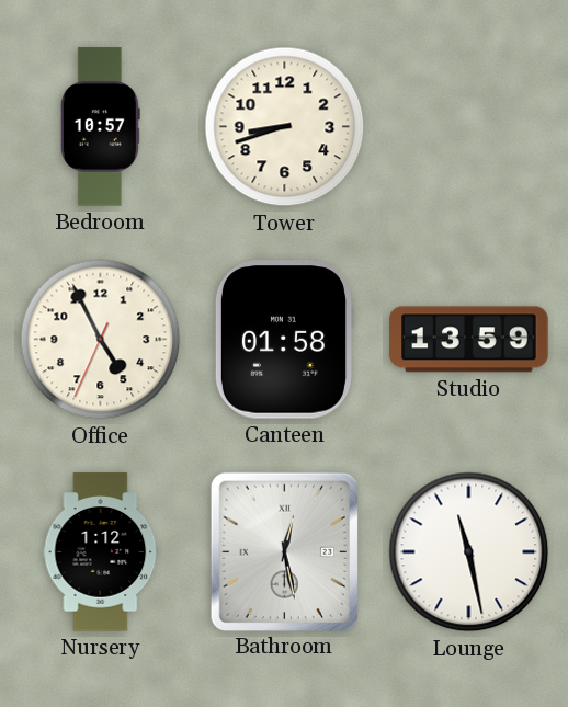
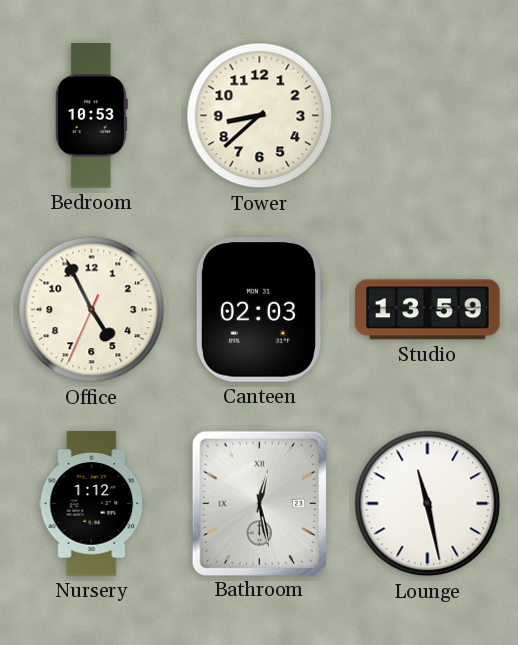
Bedroom: 10:57 -> 10:53 (91, 116)
Tower: 8:42 -> 8:38 (260, 116)
Canteen: 01:58 -> 02:03 (258, 310)
